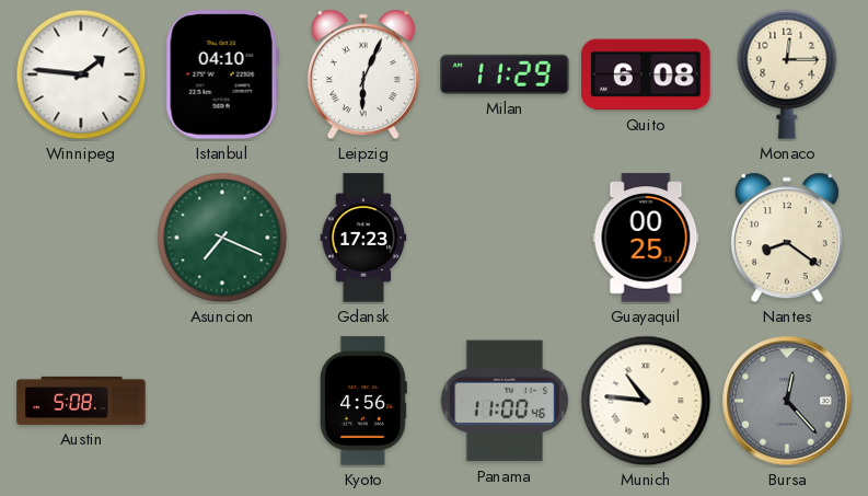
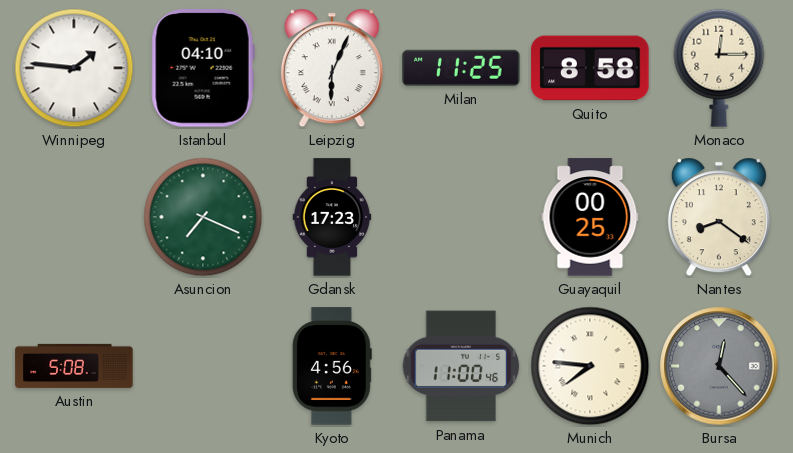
Milan: 11:29 -> 11:25 (461, 68)
Quito: 6:08 -> 8:58 (590, 68)
Munich: 10:46 -> 7:46 (590, 366)
